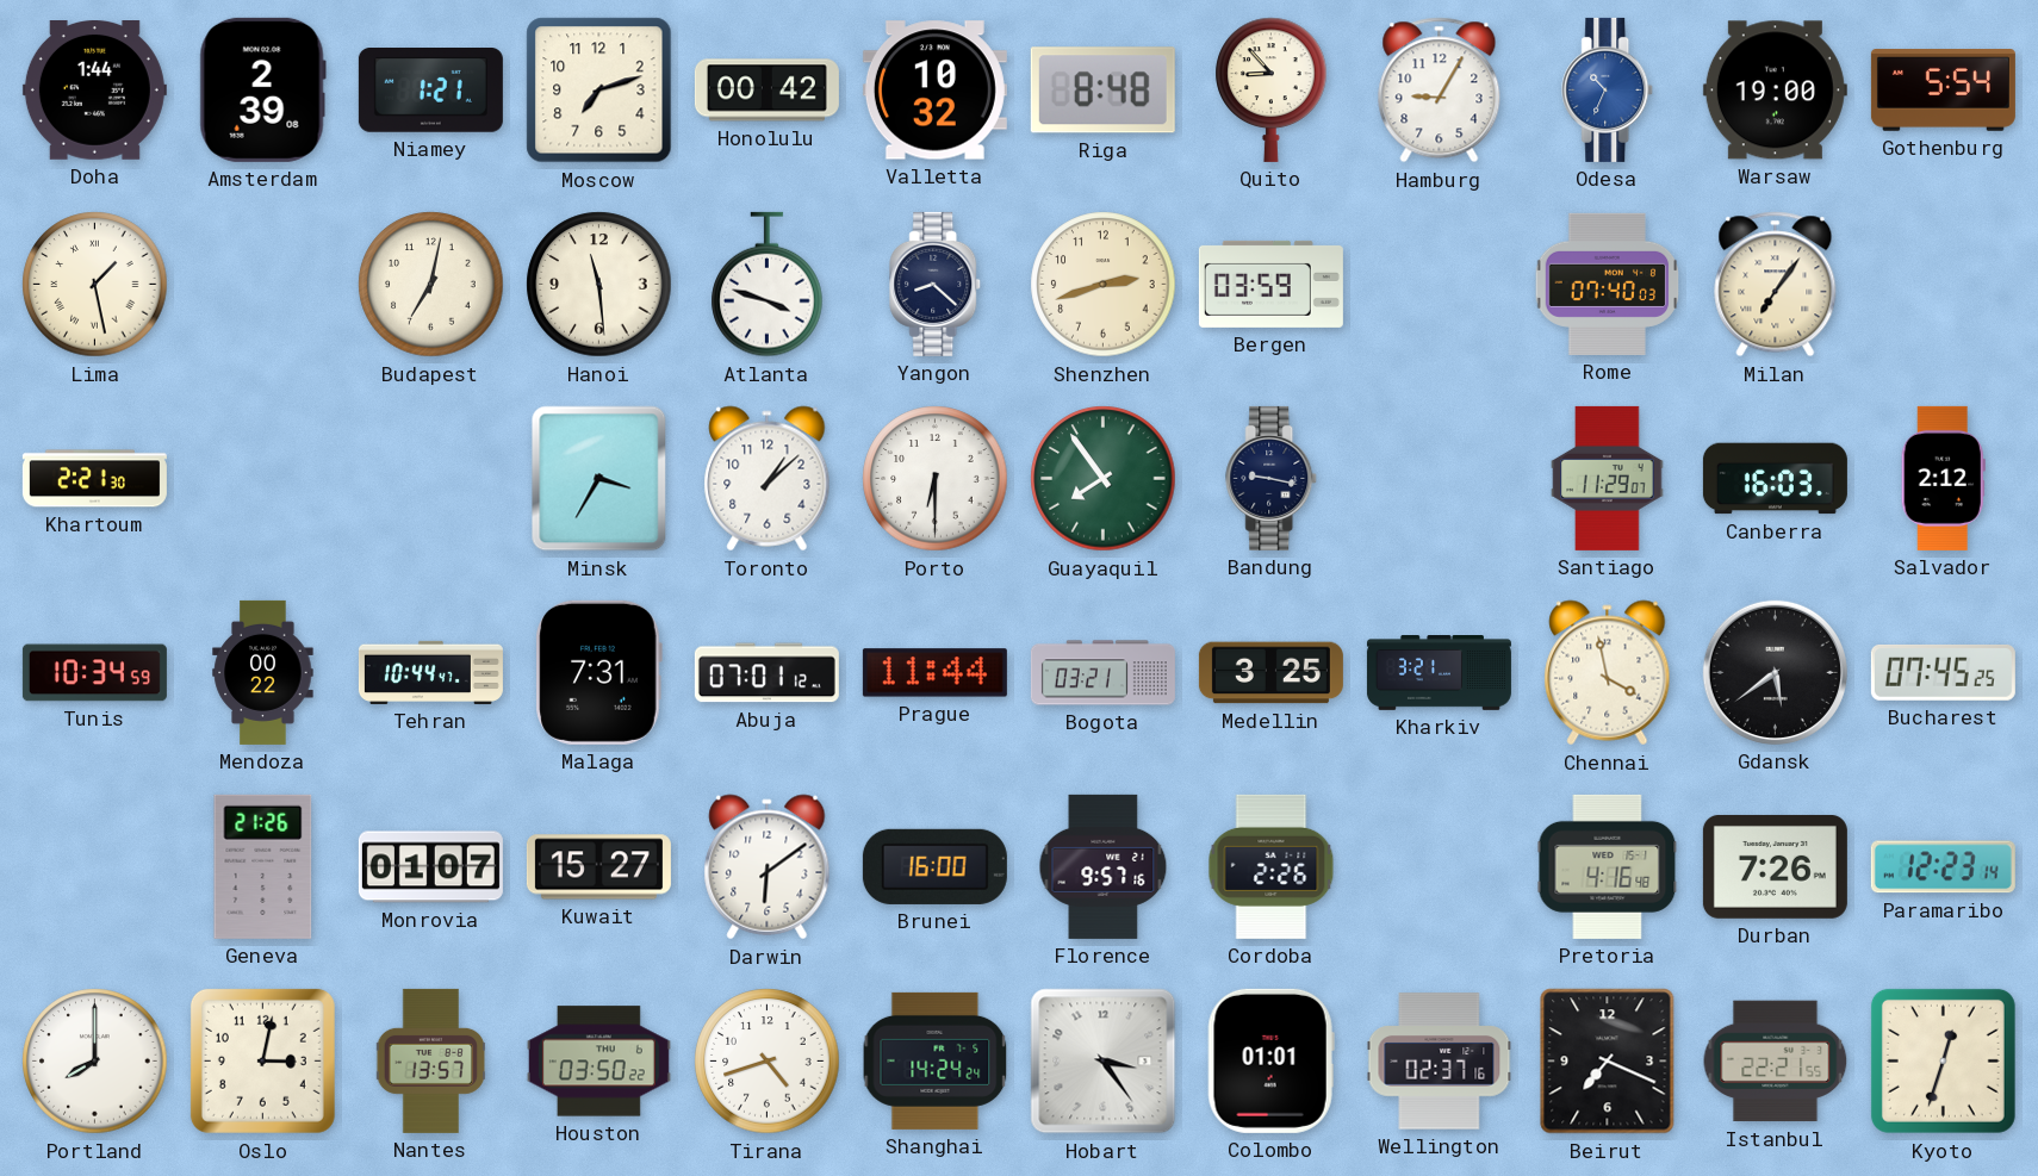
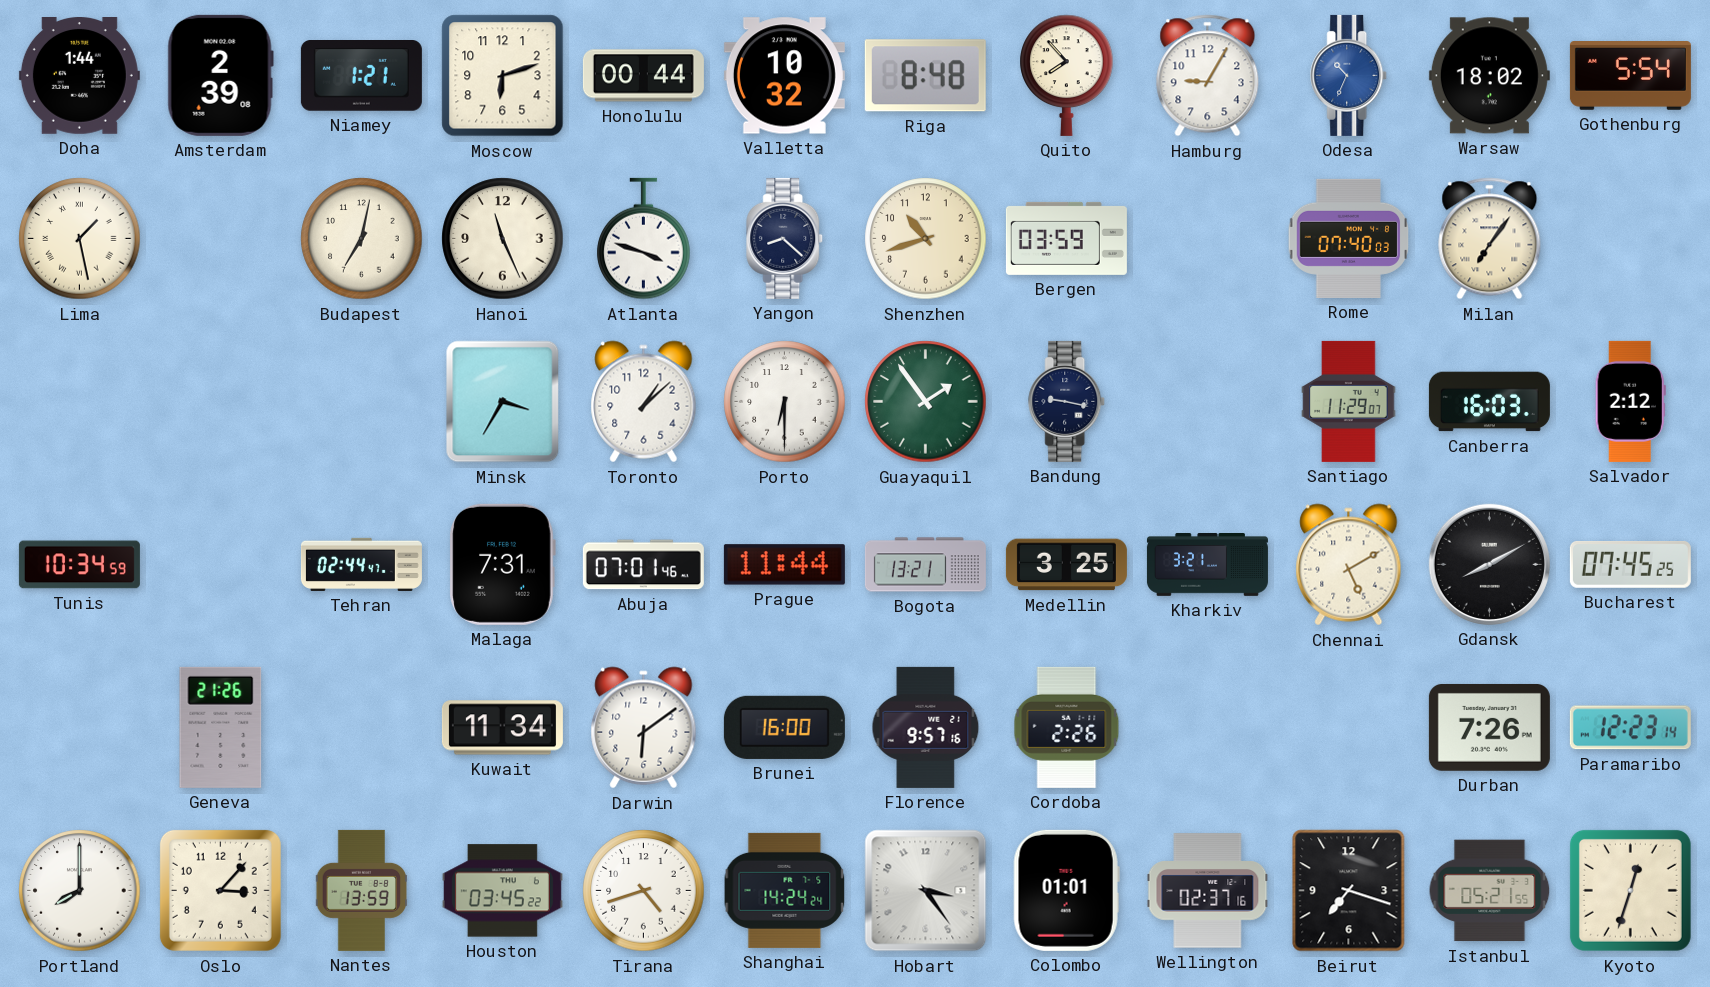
Moscow: 7:12 -> 6:12 (503, 76)
Honolulu: 00:42 -> 00:44 (643, 76)
Quito: 8:53 -> 7:53 (1067, 75)
Warsaw: 19:00 -> 18:02 (1489, 76)
Hanoi: 11:29 -> 11:26 (503, 239)
Shenzhen: 2:42 -> 10:42 (926, 239)
Khartoum: 2:21 -> none (94, 479)
Guayaquil: 7:54 -> 1:54 (926, 402)
Mendoza: 00:22 -> none (263, 672)
Tehran: 10:44 -> 02:44 (361, 564)
Abuja: 07:01:12 -> 07:01:46 (643, 565)
Bogota: 03:21 -> 13:21 (925, 565)
Chennai: 3:58 -> 5:10 (1349, 565)
Gdansk: 5:39 -> 8:10 (1489, 564)
Monrovia: 01:07 -> none (430, 867)
Kuwait: 15:27 -> 11:34 (502, 728)
Pretoria: 4:16 -> none (1608, 866)
Oslo: 3:02 -> 3:07 (220, 890)
Nantes: 13:57 -> 13:59 (362, 890)
Houston: 03:50 -> 03:45 (502, 891)
Beirut: 7:19 -> 7:18 (1349, 891)
Istanbul: 22:21 -> 05:21 (1490, 891)
